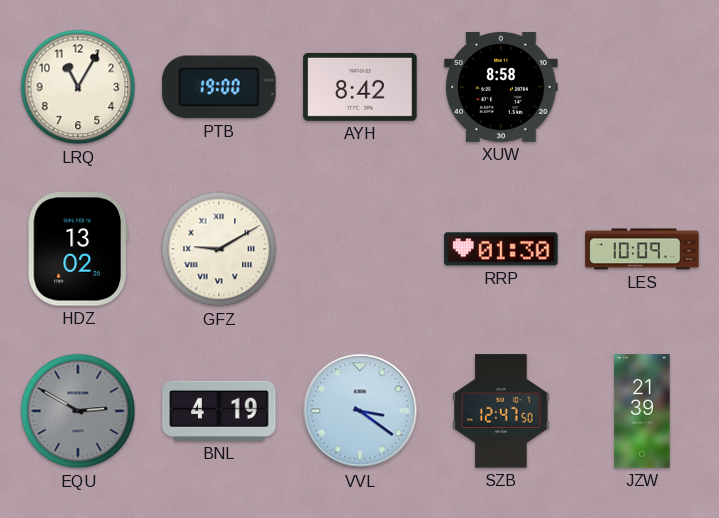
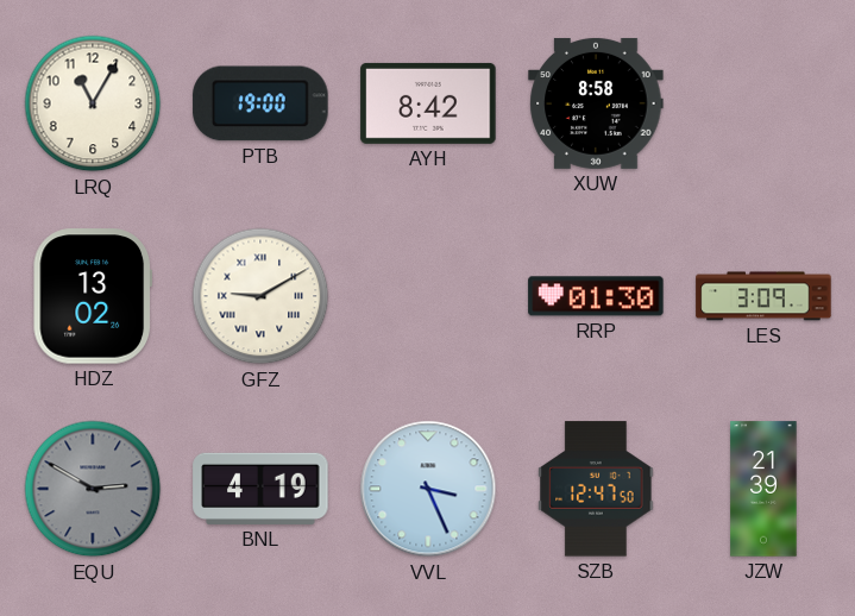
LES: 10:09 -> 3:09 (763, 296)
VVL: 3:21 -> 3:26 (428, 489)
